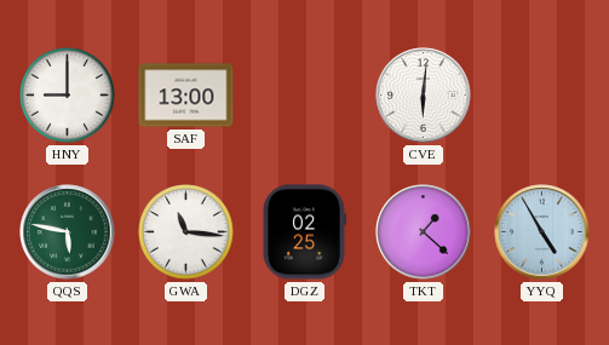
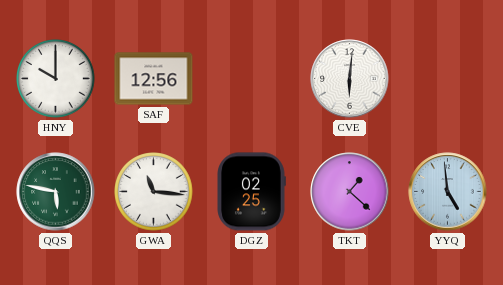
HNY: 9:00 -> 10:00 (56, 79)
SAF: 13:00 -> 12:56 (154, 79)
YYQ: 4:55 -> 4:59 (448, 192)
